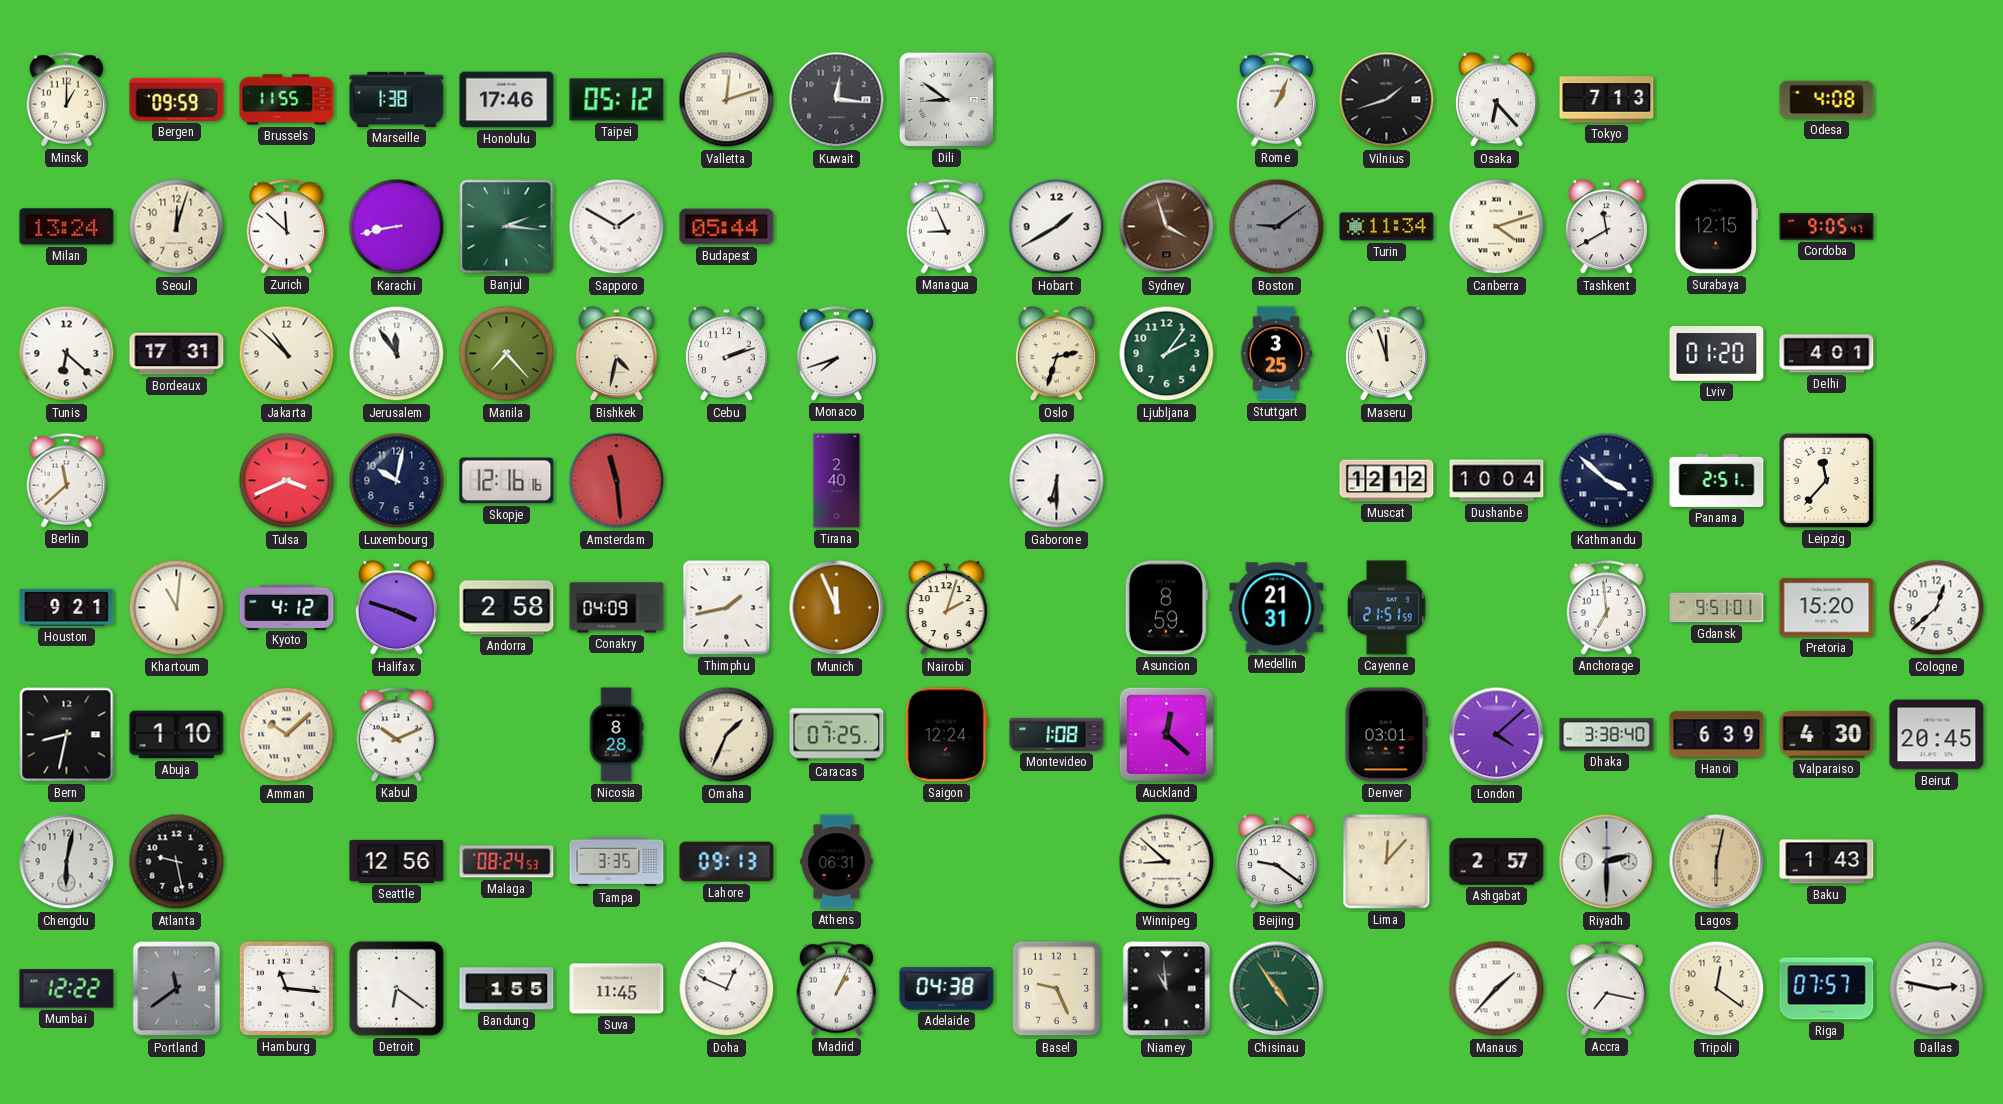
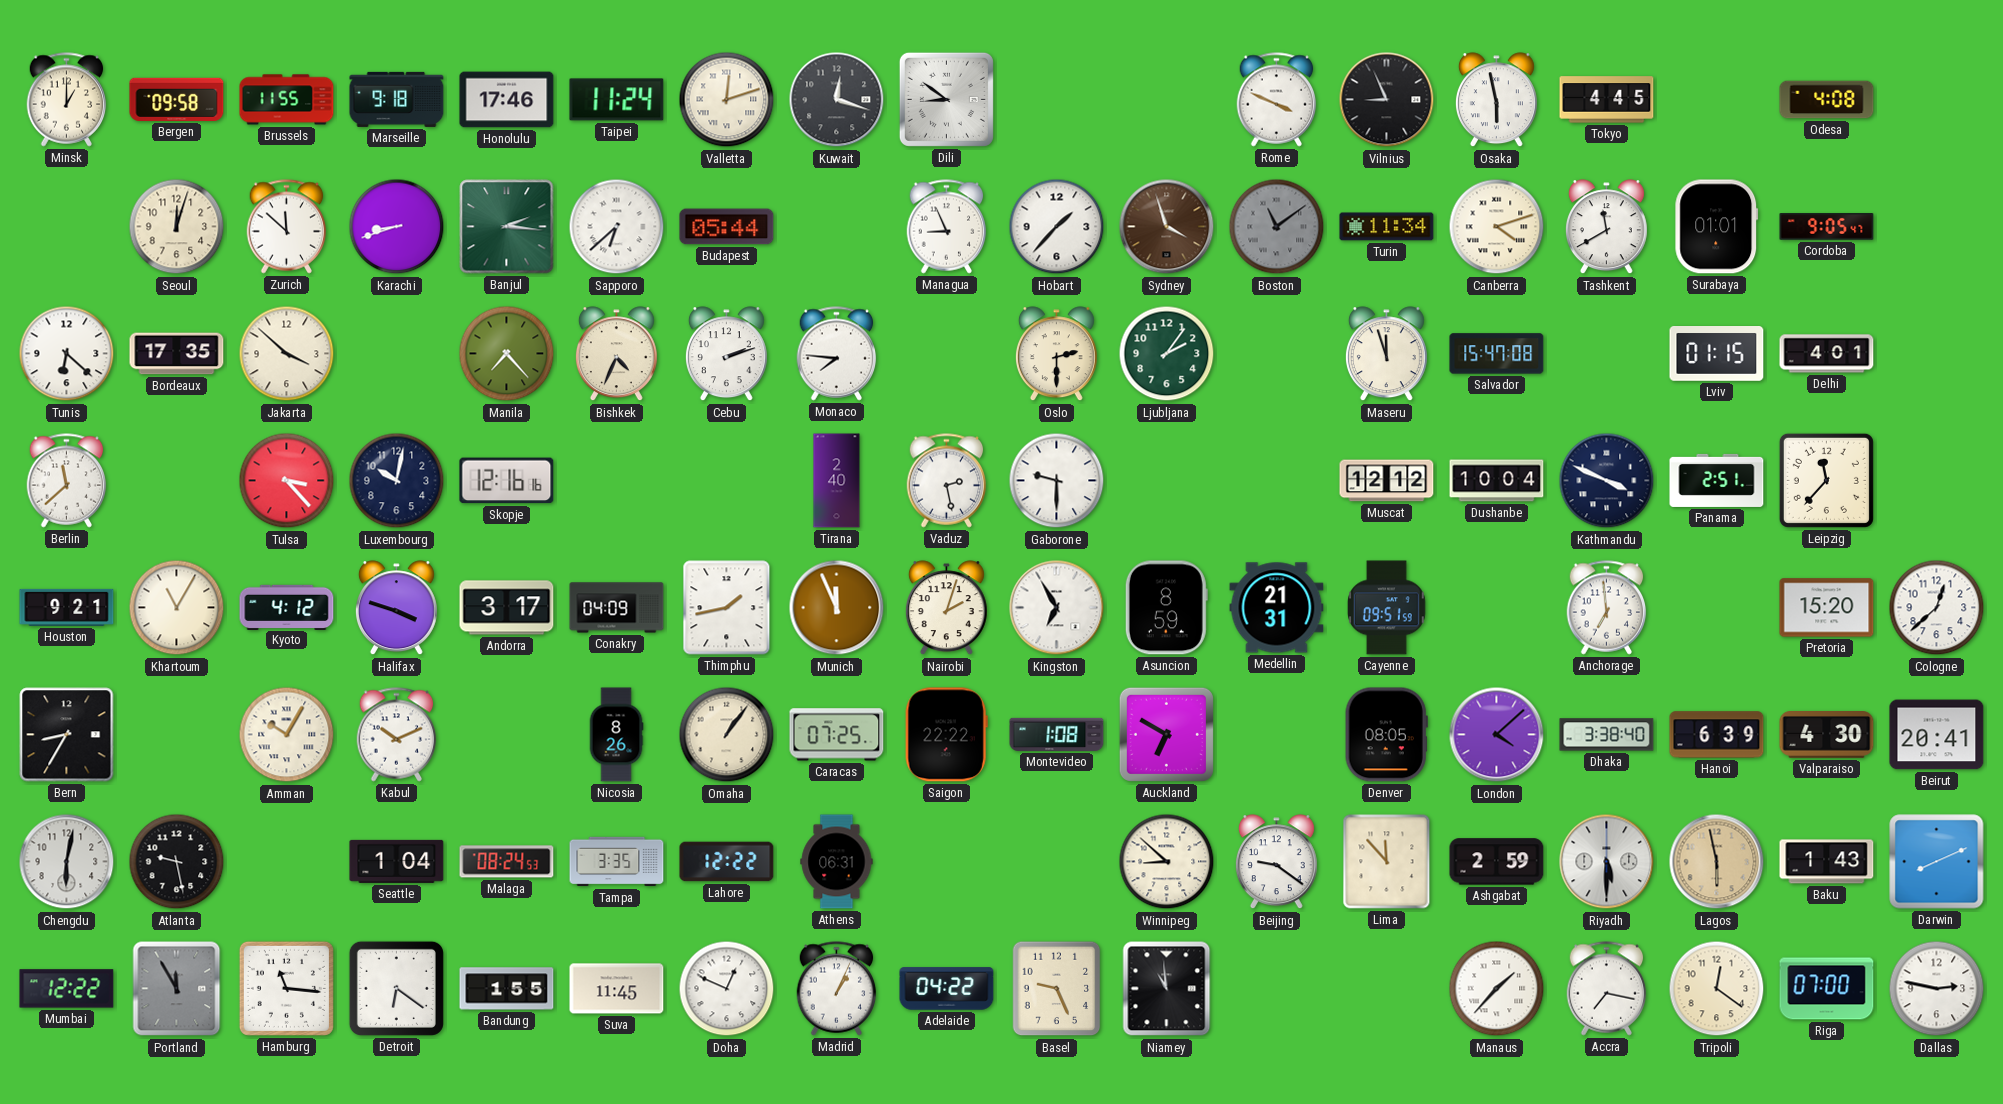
Bergen: 09:59 -> 09:58 (177, 99)
Marseille: 1:38 -> 9:18 (397, 99)
Taipei: 05:12 -> 11:24 (617, 100)
Kuwait: 12:16 -> 12:18 (837, 100)
Rome: 1:04 -> 3:49 (1277, 100)
Vilnius: 1:42 -> 8:56 (1387, 100)
Osaka: 6:23 -> 5:58 (1496, 100)
Tokyo: 7:13 -> 4:45 (1607, 100)
Milan: 13:24 -> none (67, 227)
Karachi: 8:43 -> 8:42 (397, 227)
Sapporo: 1:50 -> 6:38 (617, 227)
Hobart: 1:40 -> 1:37 (1057, 227)
Boston: 9:09 -> 11:09 (1277, 227)
Surabaya: 12:15 -> 01:01 (1717, 227)
Bordeaux: 17:31 -> 17:35 (177, 354)
Jakarta: 10:52 -> 3:52 (287, 354)
Jerusalem: 11:54 -> none (397, 354)
Bishkek: 4:32 -> 4:34 (616, 354)
Monaco: 7:42 -> 7:46 (837, 354)
Oslo: 2:33 -> 2:30 (1056, 354)
Stuttgart: 3:25 -> none (1276, 354)
Salvador: none -> 15:47 (1497, 354)
Lviv: 01:20 -> 01:15 (1717, 354)
Tulsa: 3:41 -> 3:23 (287, 481)
Amsterdam: 11:29 -> none (617, 481)
Vaduz: none -> 2:28 (947, 481)
Gaborone: 6:30 -> 9:30 (1057, 481)
Kathmandu: 3:52 -> 3:49 (1607, 481)
Khartoum: 11:01 -> 11:05 (177, 608)
Andorra: 2:58 -> 3:17 (507, 608)
Kingston: none -> 6:55 (1057, 608)
Cayenne: 21:51 -> 09:51 (1387, 608)
Gdansk: 9:51 -> none (1717, 608)
Bern: 8:32 -> 8:35 (67, 735)
Abuja: 1:10 -> none (177, 735)
Amman: 10:08 -> 10:05 (287, 735)
Nicosia: 8:28 -> 8:26 (616, 735)
Omaha: 1:34 -> 1:06 (727, 735)
Saigon: 12:24 -> 22:22 (946, 735)
Auckland: 12:22 -> 6:50 (1166, 734)
Denver: 03:01 -> 08:05 (1386, 735)
Beirut: 20:45 -> 20:41 (1937, 735)
Seattle: 12:56 -> 1:04 (397, 861)
Lahore: 09:13 -> 12:22 (727, 862)
Lima: 12:07 -> 11:53 (1387, 862)
Ashgabat: 2:57 -> 2:59 (1497, 862)
Riyadh: 2:30 -> 5:30 (1607, 862)
Lagos: 6:02 -> 5:58 (1717, 862)
Darwin: none -> 8:11 (1937, 862)
Portland: 11:39 -> 11:55 (177, 989)
Adelaide: 04:38 -> 04:22 (947, 989)
Chisinau: 4:54 -> none (1277, 989)
Riga: 07:57 -> 07:00 (1827, 989)
